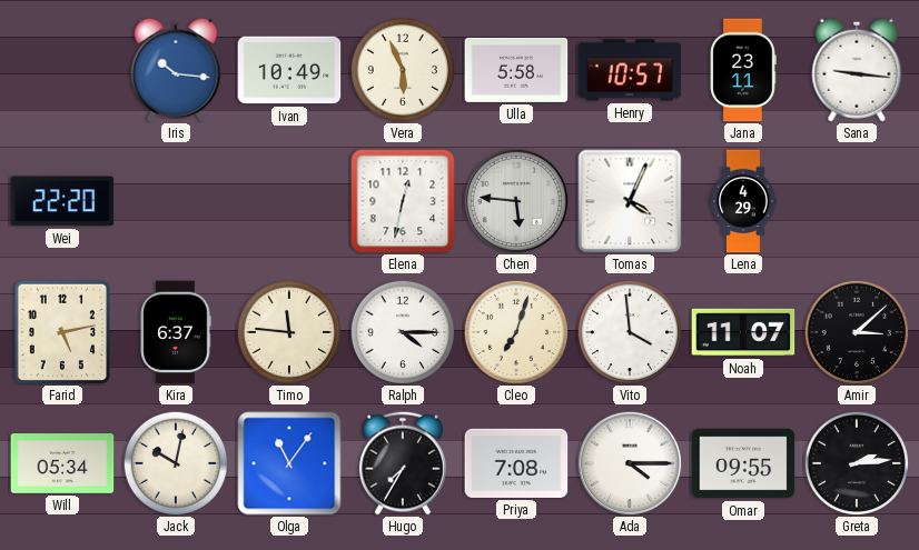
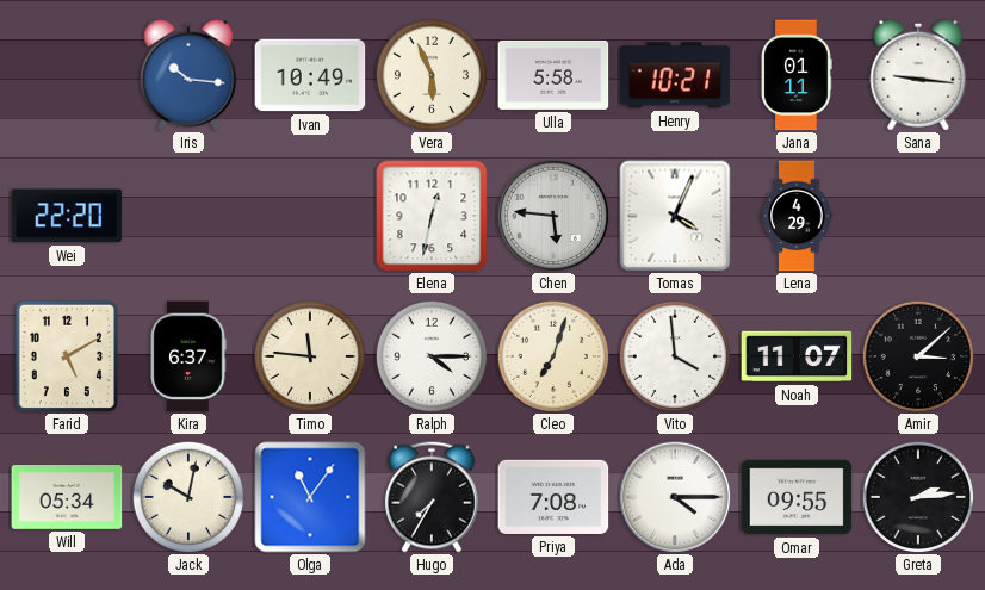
Henry: 10:57 -> 10:21 (675, 75)
Jana: 23:11 -> 01:11 (797, 75)
Farid: 5:13 -> 5:10 (67, 356)
